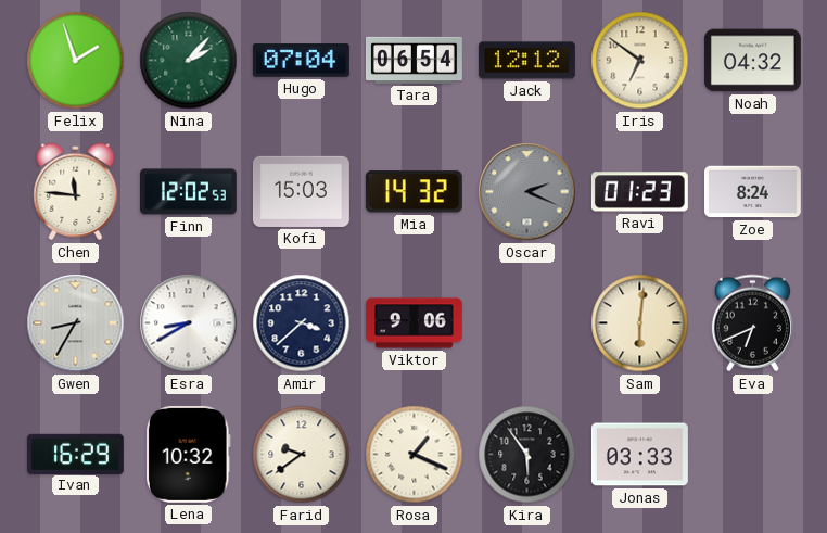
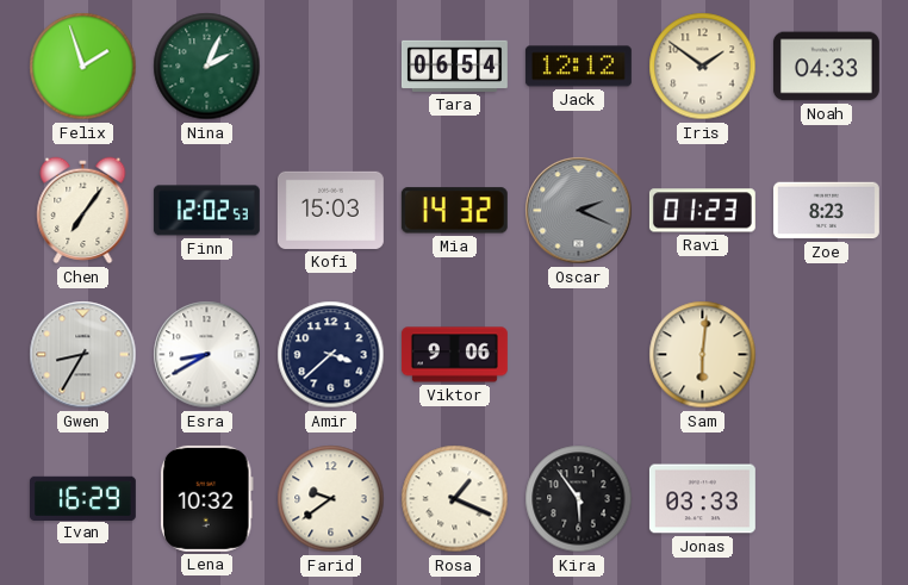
Nina: 2:07 -> 2:04 (207, 67)
Hugo: 07:04 -> none (301, 61)
Iris: 6:51 -> 1:51 (703, 67)
Noah: 04:32 -> 04:33 (826, 67)
Chen: 11:46 -> 7:06 (83, 211)
Zoe: 8:24 -> 8:23 (826, 211)
Eva: 6:41 -> none (752, 323)
